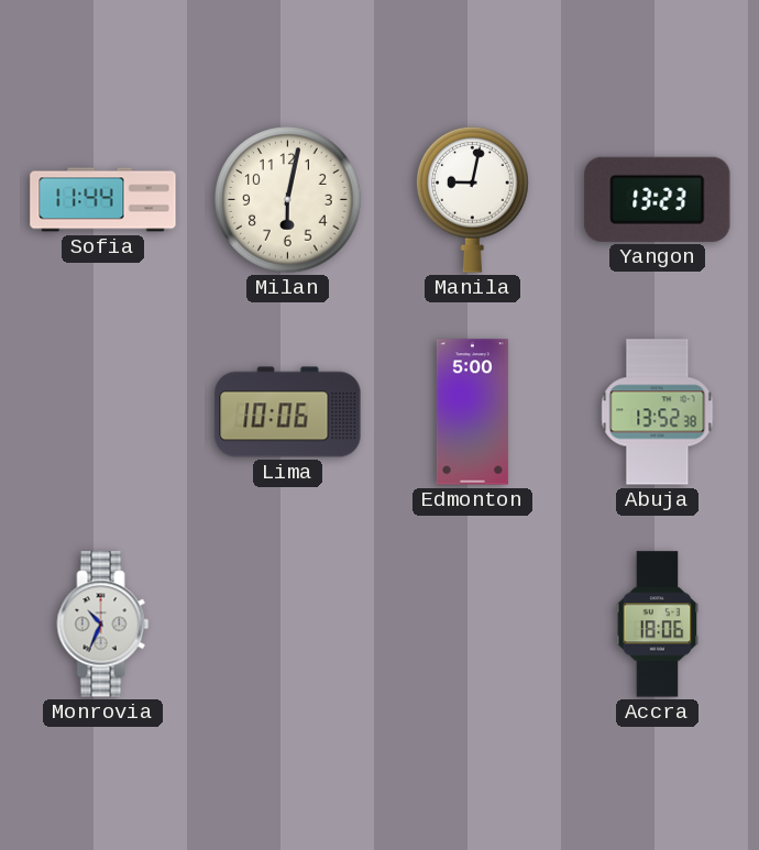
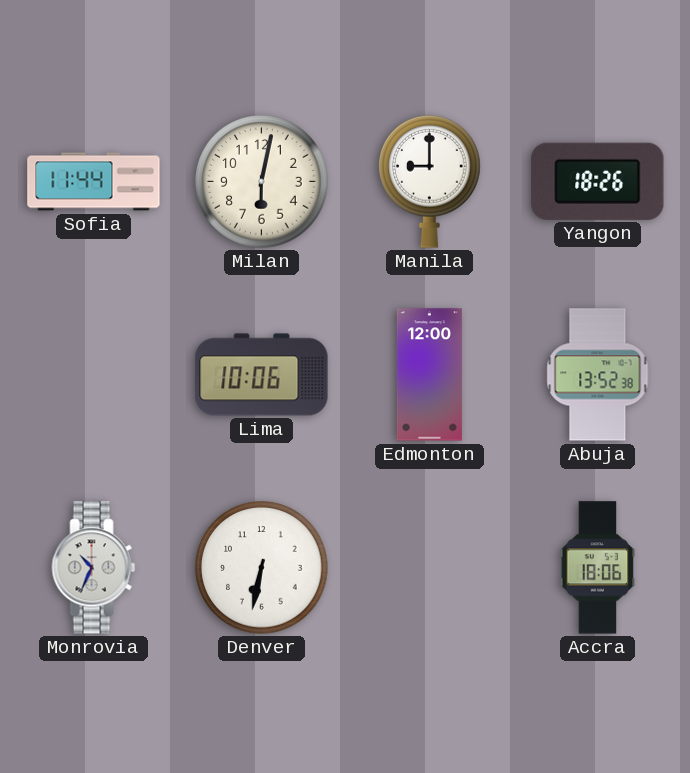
Manila: 9:02 -> 9:00 (430, 181)
Yangon: 13:23 -> 18:26 (598, 181)
Edmonton: 5:00 -> 12:00 (429, 375)
Denver: none -> 6:32 (262, 568)
